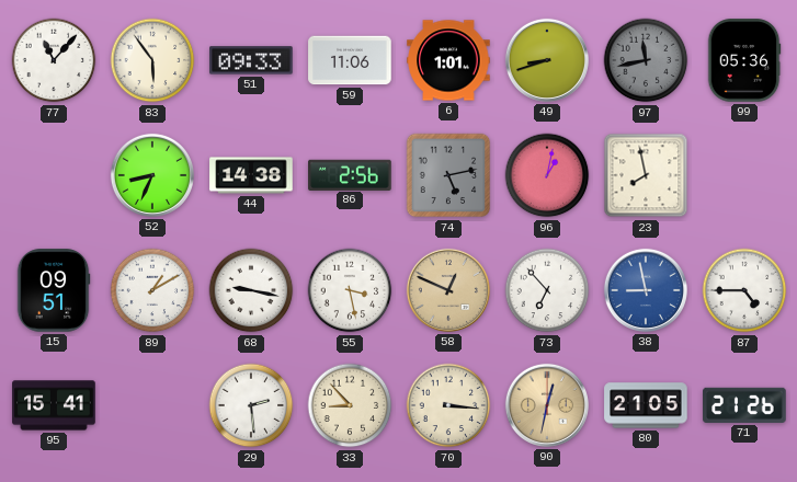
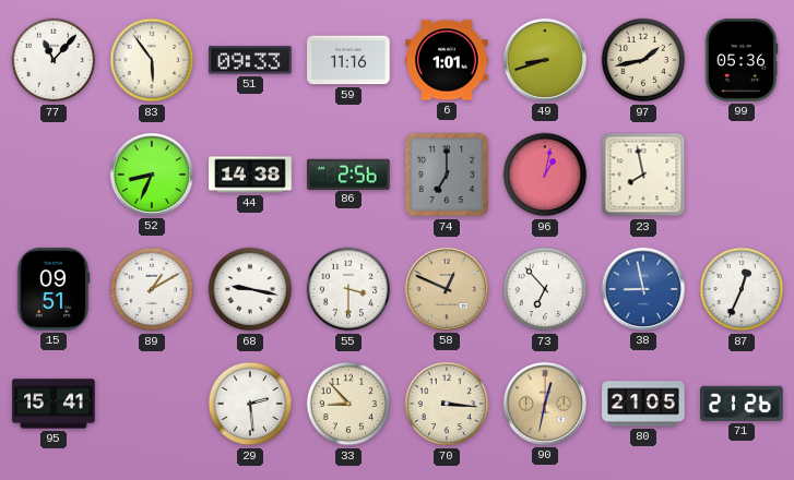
59: 11:06 -> 11:16 (348, 60)
97: 11:43 -> 1:43 (643, 60)
97 dial: grey -> cream (643, 60)
74: 5:13 -> 7:00 (447, 175)
55: 3:28 -> 3:30 (348, 289)
87: 4:45 -> 12:34 (742, 289)
